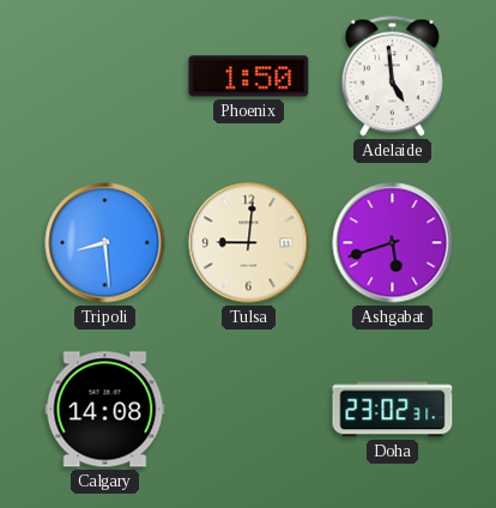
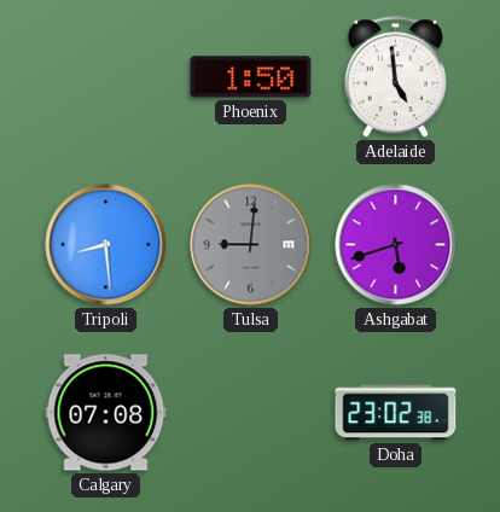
Tulsa dial: cream -> grey (251, 245)
Calgary: 14:08 -> 07:08 (106, 413)
Doha: 23:02:31 -> 23:02:38 (396, 413)
